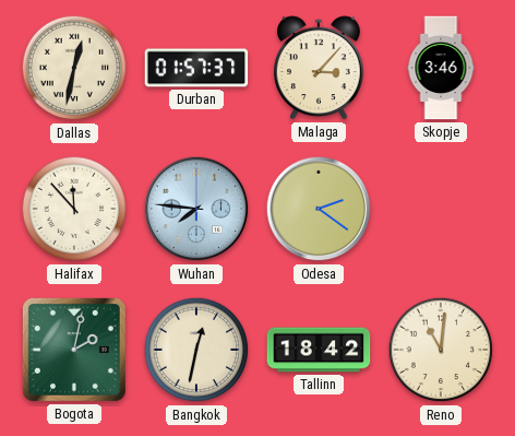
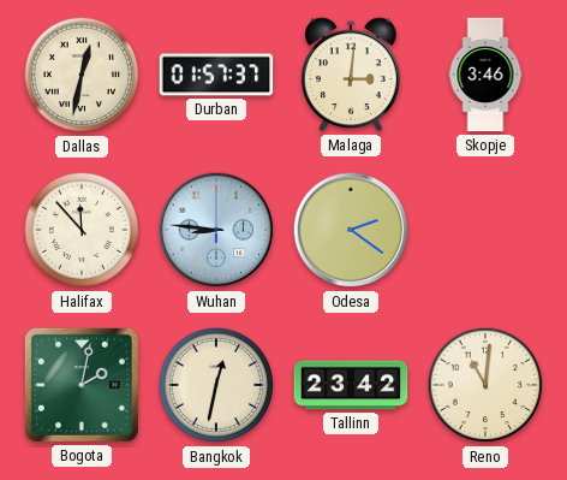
Malaga: 3:07 -> 3:01 (352, 75)
Wuhan: 7:46 -> 8:46 (216, 230)
Tallinn: 18:42 -> 23:42 (351, 385)
